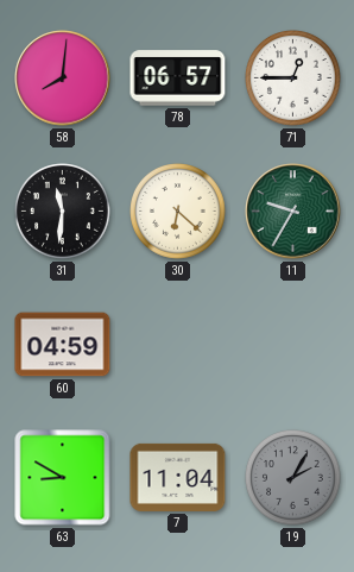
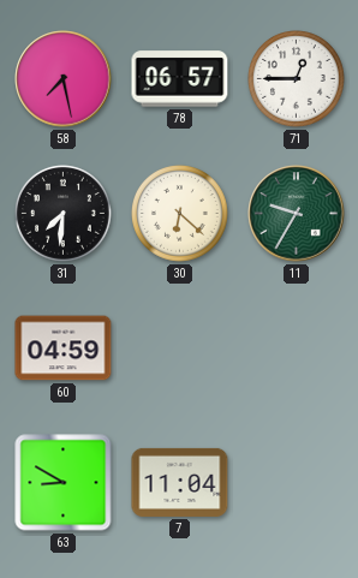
58: 8:01 -> 7:28 (64, 79)
31: 11:31 -> 7:31 (64, 214)
19: 2:05 -> none (293, 478)
